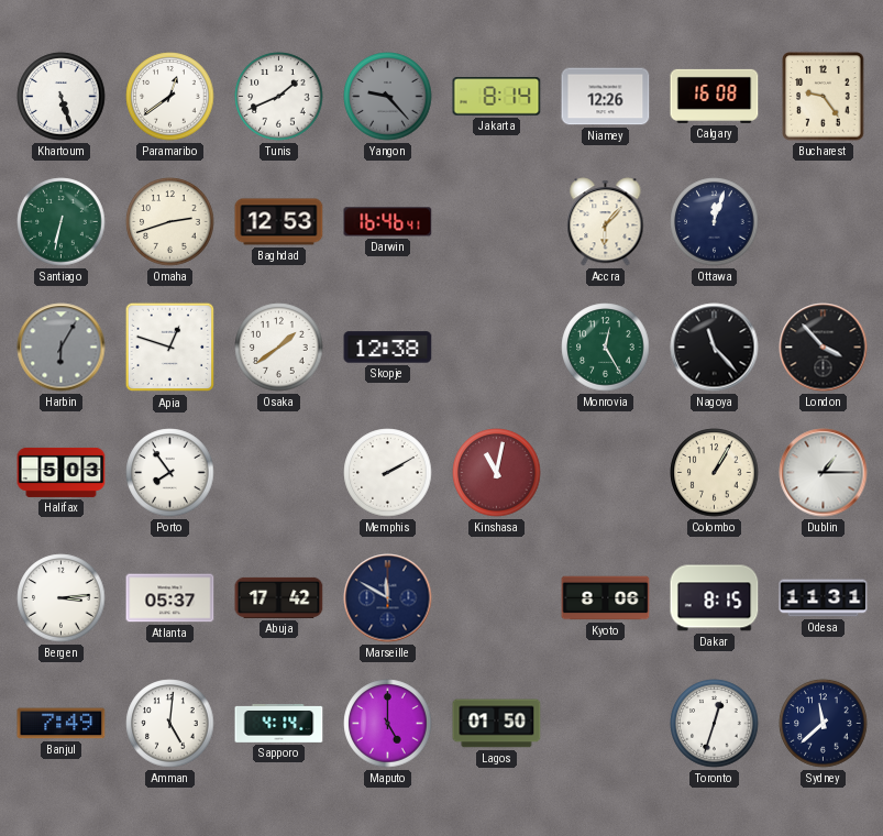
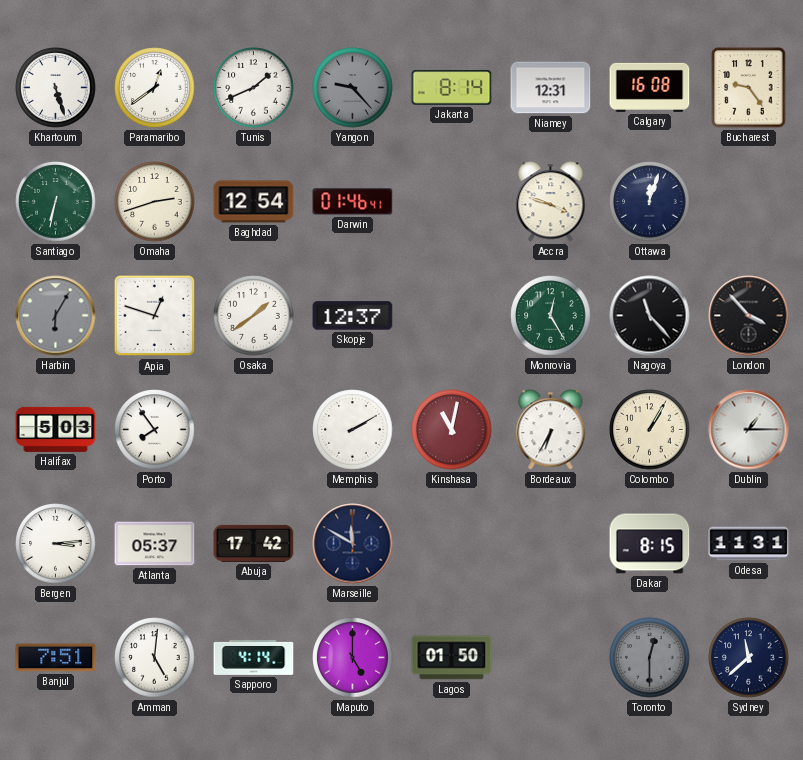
Niamey: 12:26 -> 12:31 (551, 88)
Baghdad: 12:53 -> 12:54 (254, 202)
Darwin: 16:46 -> 01:46 (353, 202)
Accra: 6:07 -> 3:48 (551, 202)
Skopje: 12:38 -> 12:37 (353, 316)
Bordeaux: none -> 6:35 (551, 430)
Kyoto: 8:06 -> none (606, 598)
Banjul: 7:49 -> 7:51 (56, 658)
Toronto: 12:33 -> 12:30 (650, 658)
Toronto dial: white -> grey (650, 658)
